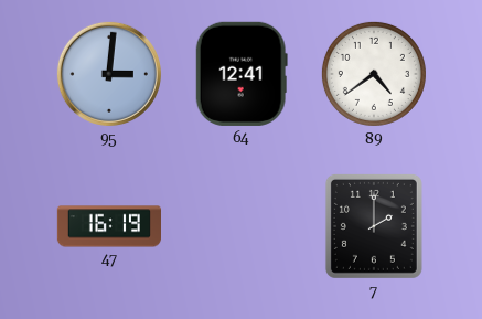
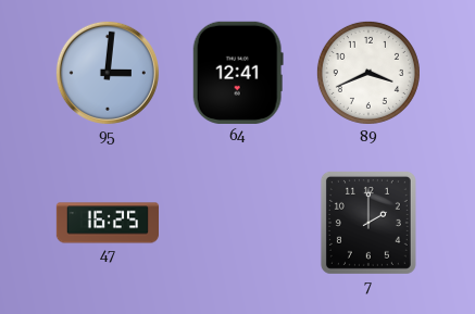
89: 4:39 -> 3:41 (368, 73)
47: 16:19 -> 16:25 (107, 223)
